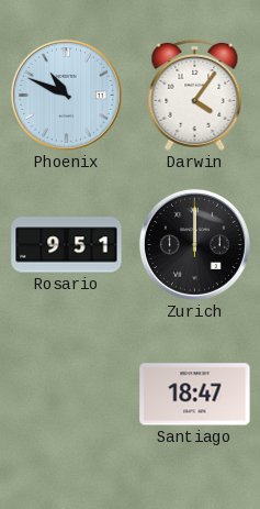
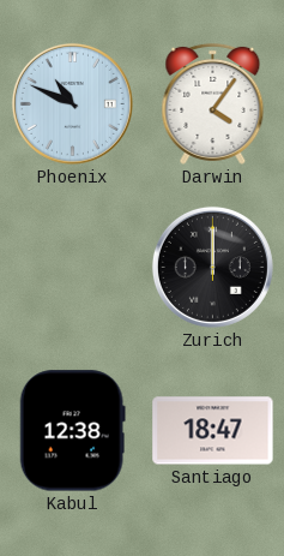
Rosario: 9:51 -> none (67, 245)
Kabul: none -> 12:38 (72, 431)
